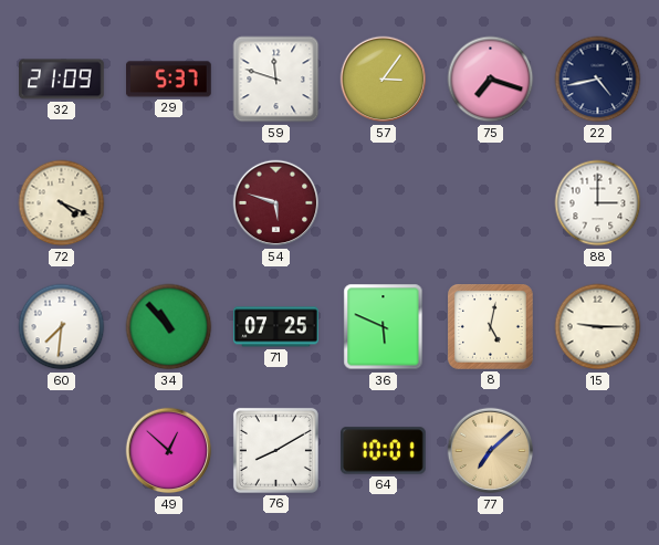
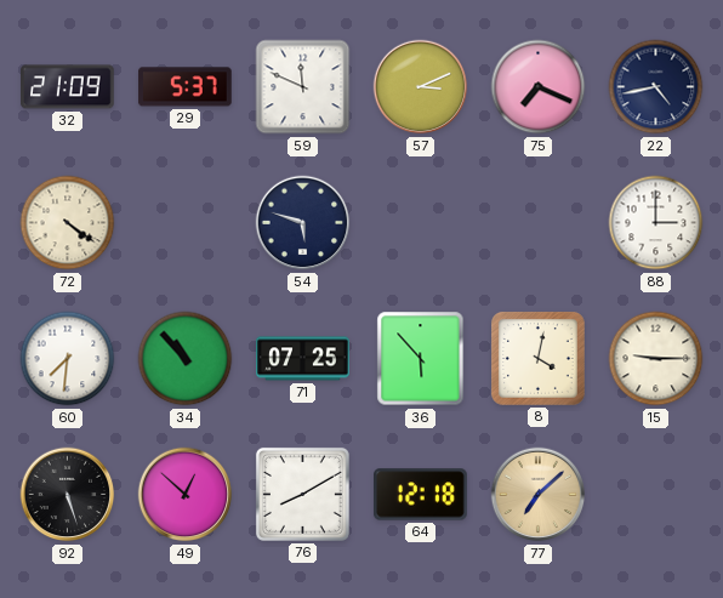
59: 11:48 -> 11:49 (303, 87)
57: 3:06 -> 3:11 (421, 87)
75: 7:18 -> 7:19 (539, 87)
72: 4:19 -> 4:21 (68, 223)
54 dial: burgundy -> navy (303, 223)
36: 5:49 -> 5:53 (421, 359)
8: 5:02 -> 4:02 (539, 359)
92: none -> 5:27 (68, 495)
64: 10:01 -> 12:18 (421, 495)
